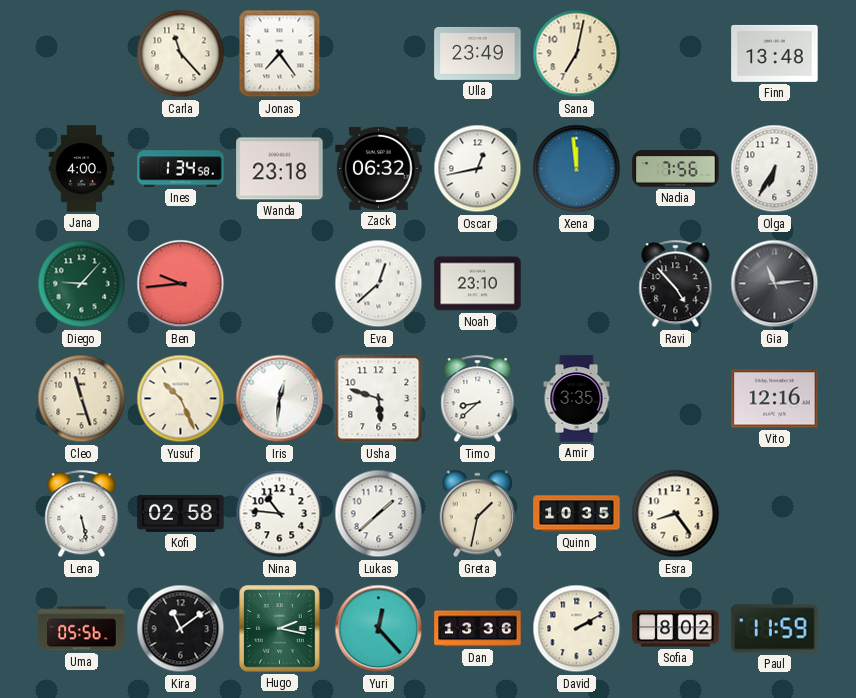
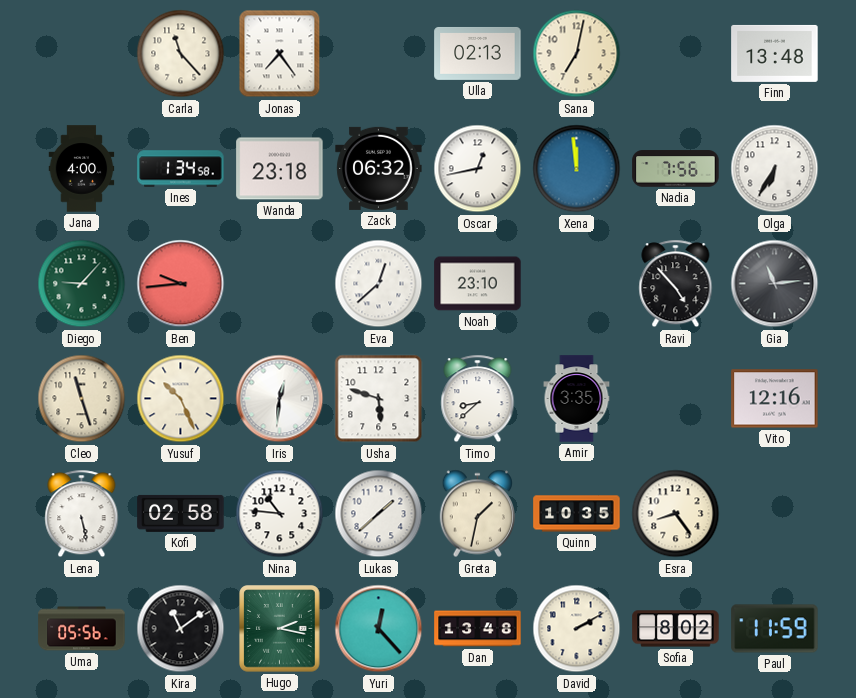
Ulla: 23:49 -> 02:13 (478, 53)
Dan: 13:36 -> 13:48 (478, 629)
